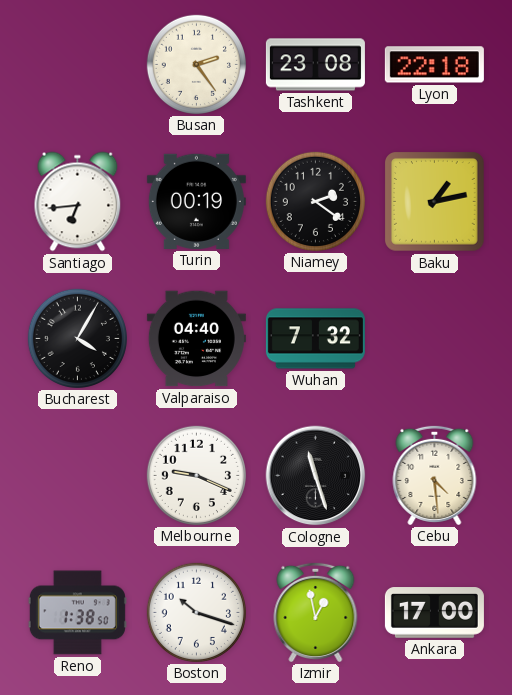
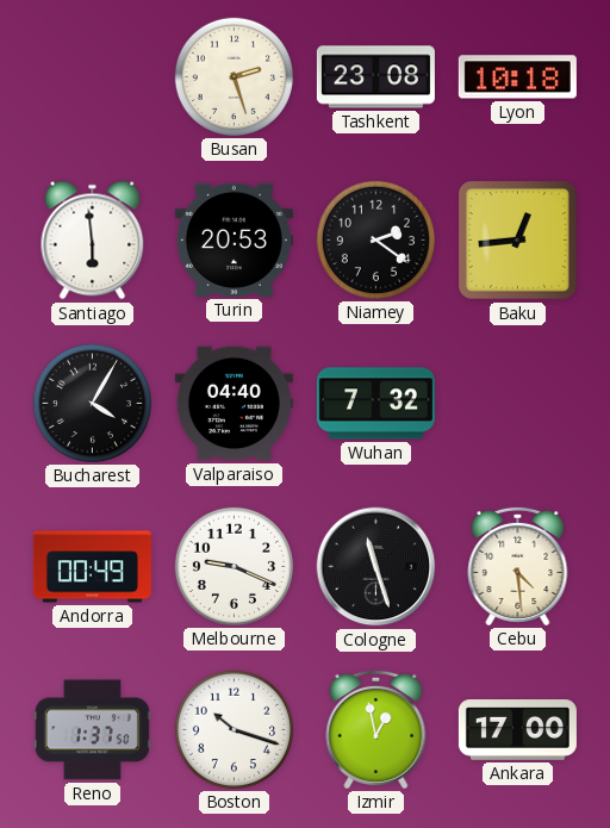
Busan: 2:24 -> 2:27 (234, 76)
Lyon: 22:18 -> 10:18 (517, 77)
Santiago: 6:44 -> 5:59 (93, 241)
Turin: 00:19 -> 20:53 (234, 239)
Baku: 1:13 -> 12:44 (518, 241)
Andorra: none -> 00:49 (92, 567)
Reno: 1:38 -> 1:37 (92, 730)
